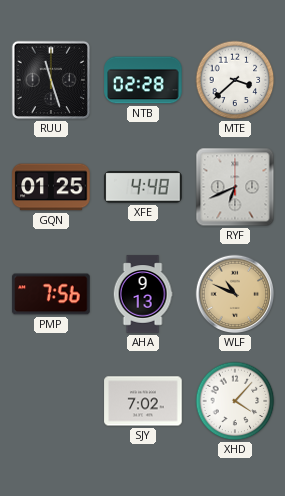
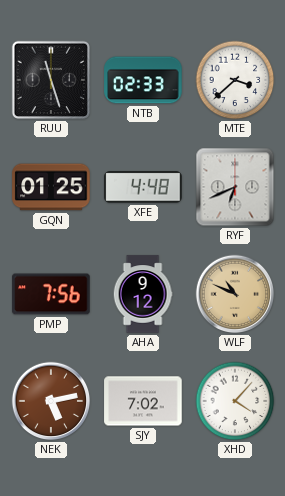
NTB: 02:28 -> 02:33 (143, 80)
AHA: 9:13 -> 9:12 (143, 294)
NEK: none -> 5:13 (51, 401)
